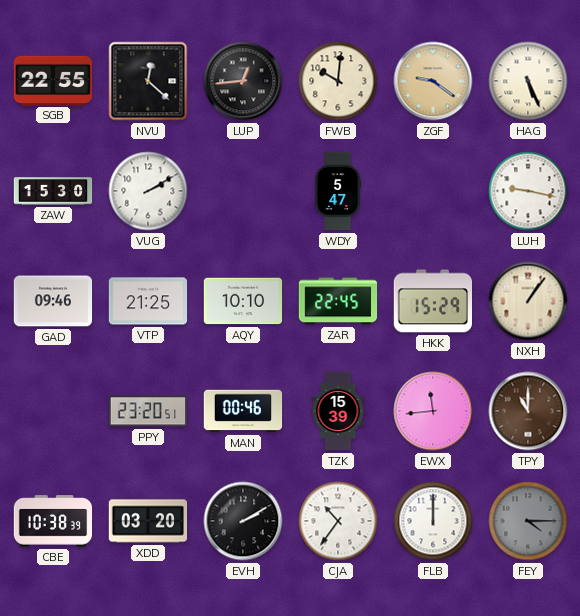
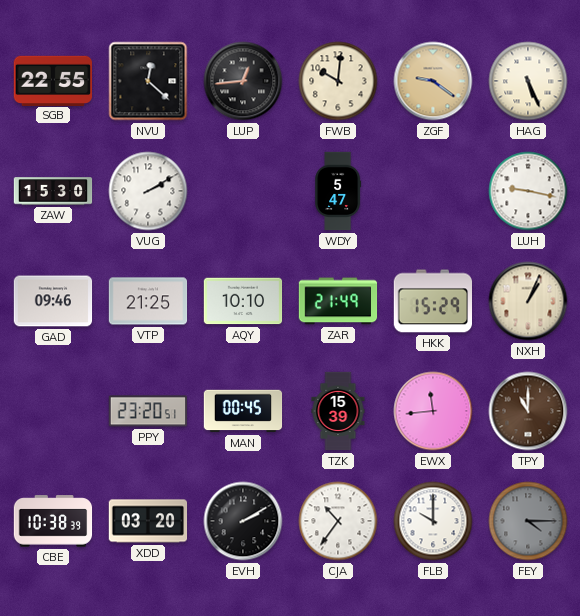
ZAR: 22:45 -> 21:49 (338, 301)
NXH: 1:06 -> 1:04 (528, 301)
MAN: 00:46 -> 00:45 (243, 411)
FLB: 12:00 -> 10:00 (433, 521)
